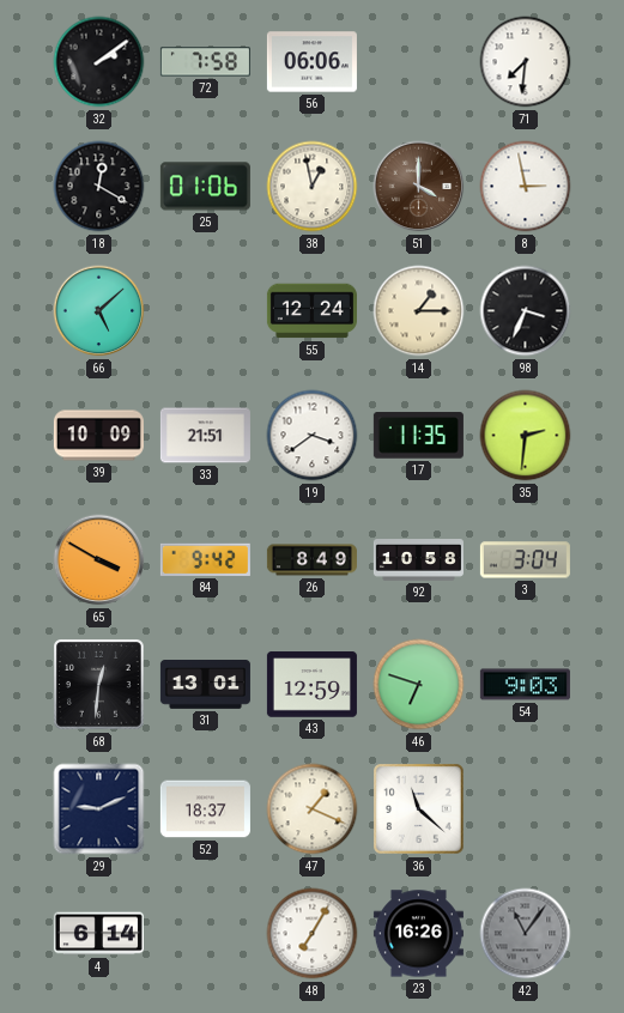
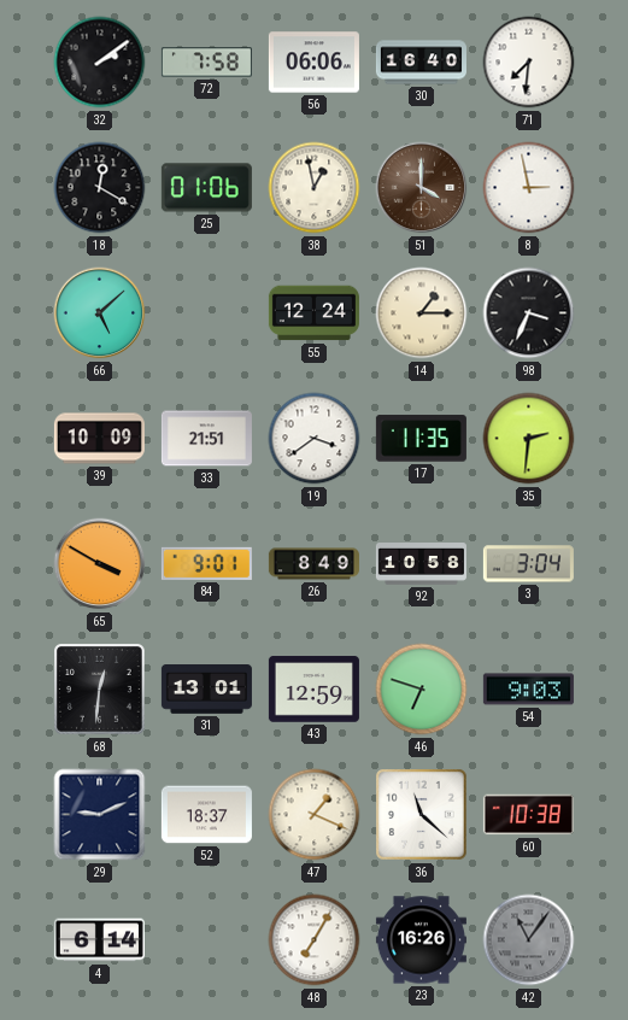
30: none -> 16:40 (421, 63)
84: 9:42 -> 9:01 (206, 563)
60: none -> 10:38 (528, 815)
